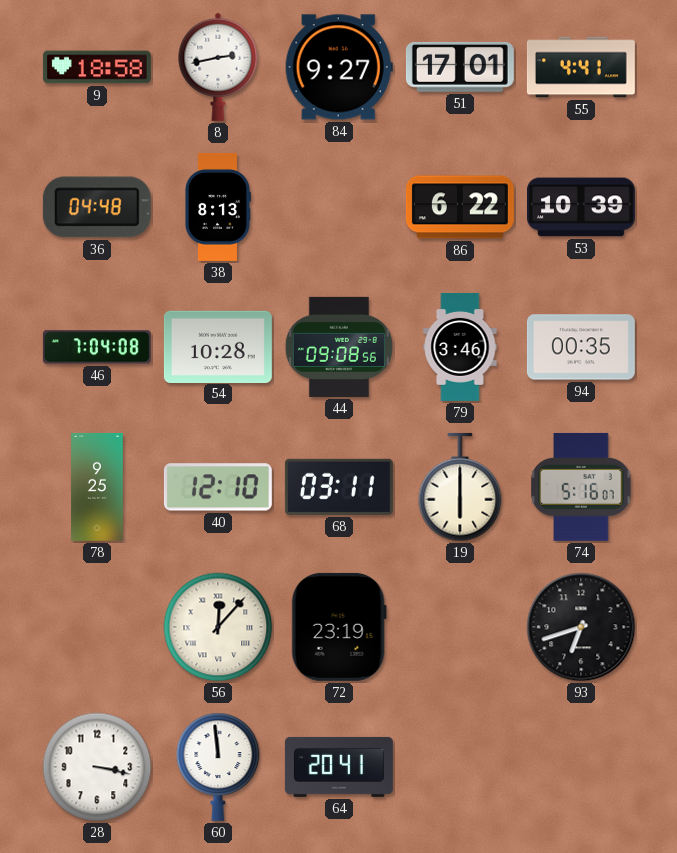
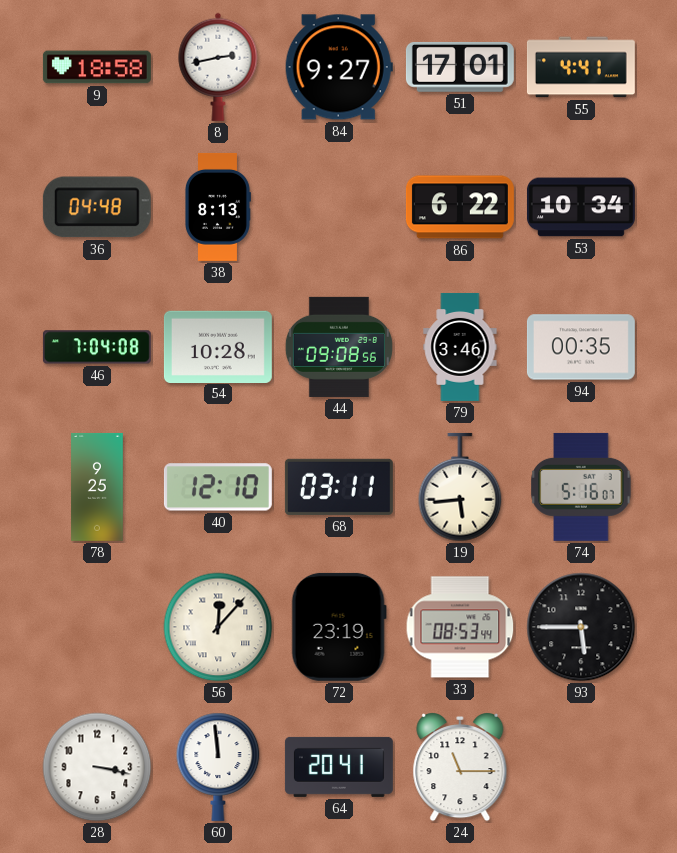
53: 10:39 -> 10:34 (581, 207)
19: 6:00 -> 5:44 (460, 487)
33: none -> 08:53 (460, 627)
93: 6:42 -> 5:45 (581, 627)
24: none -> 11:15 (460, 768)
